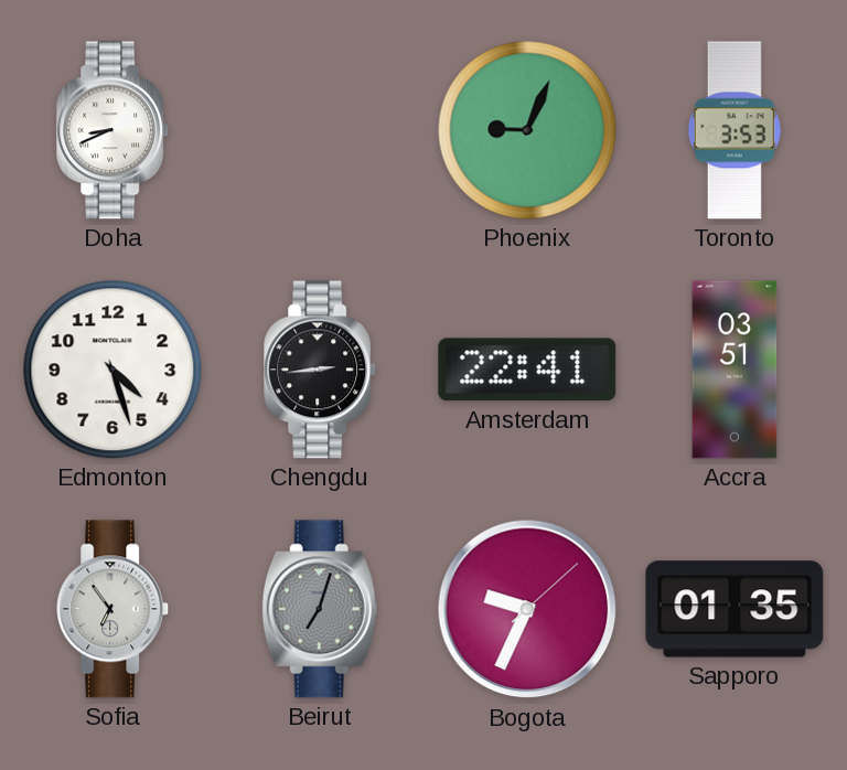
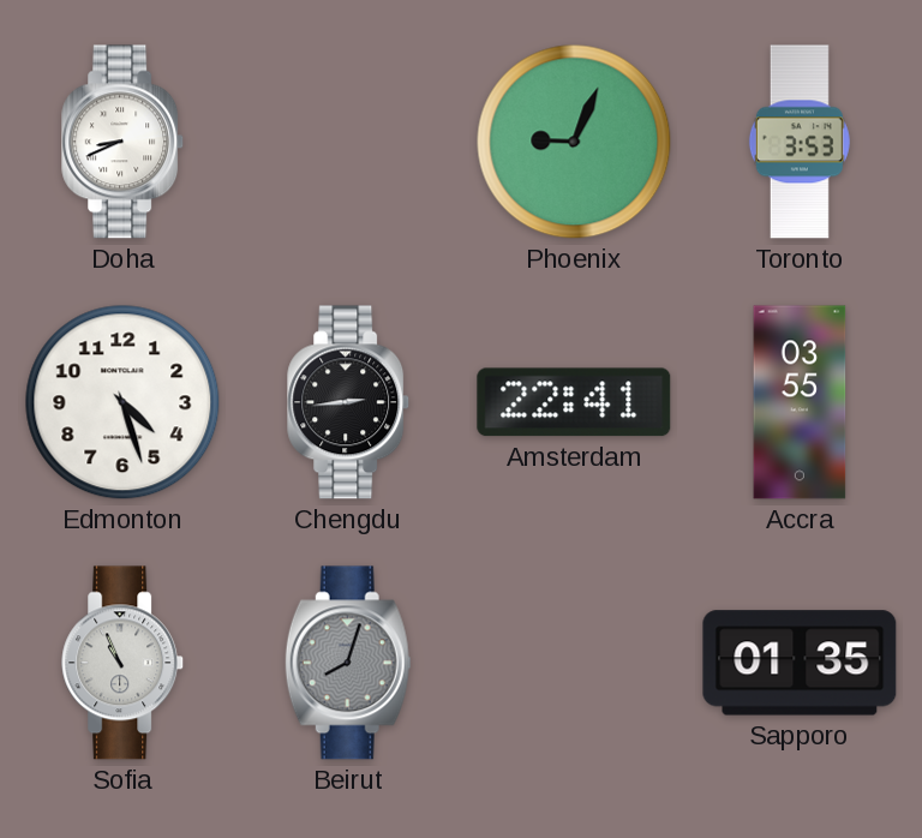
Accra: 03:51 -> 03:55 (800, 402)
Sofia: 6:54 -> 10:56 (124, 663)
Beirut: 7:03 -> 8:03 (348, 663)
Bogota: 9:34 -> none (527, 609)
